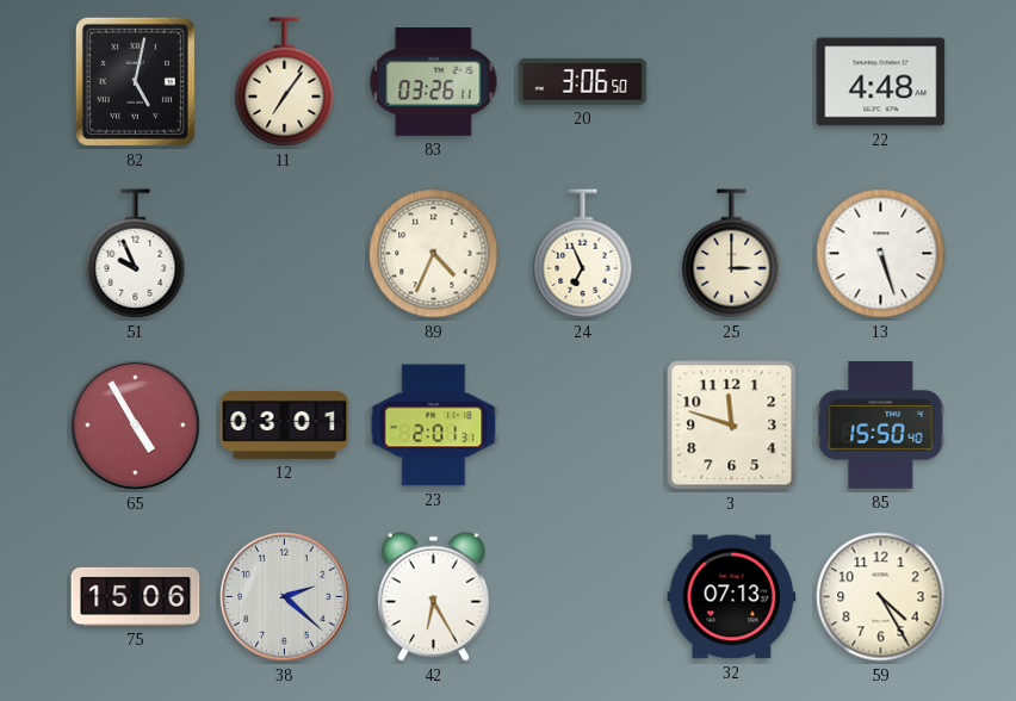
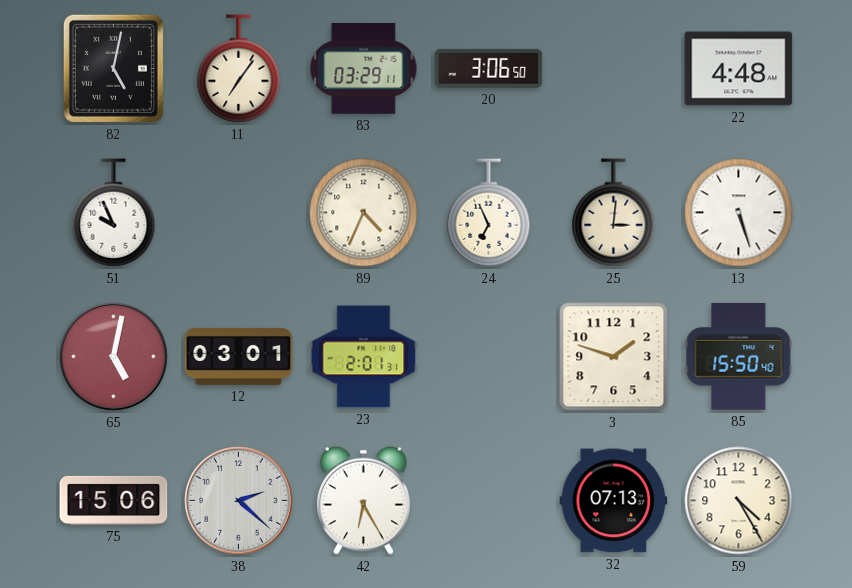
83: 03:26 -> 03:29 (364, 68)
25: 3:00 -> 3:01 (614, 213)
65: 4:55 -> 5:02 (114, 357)
3: 11:48 -> 1:48 (614, 357)
